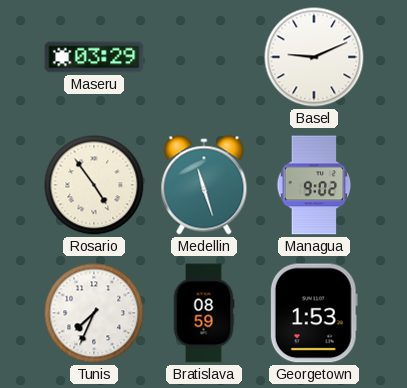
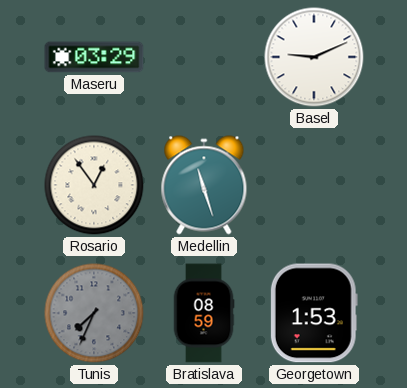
Rosario: 4:54 -> 12:54 (94, 185)
Managua: 9:02 -> none (314, 185)
Tunis dial: white -> grey (94, 313)
